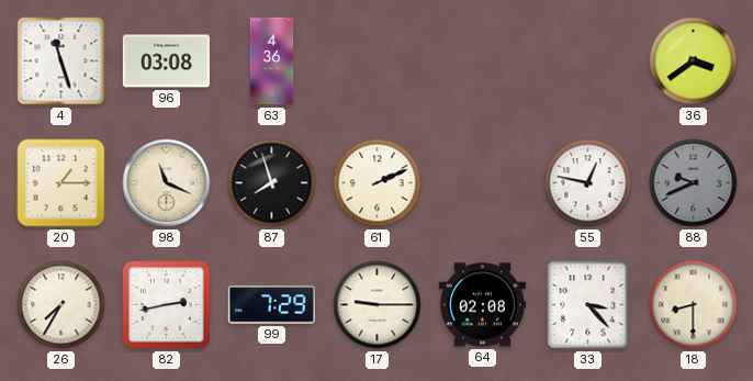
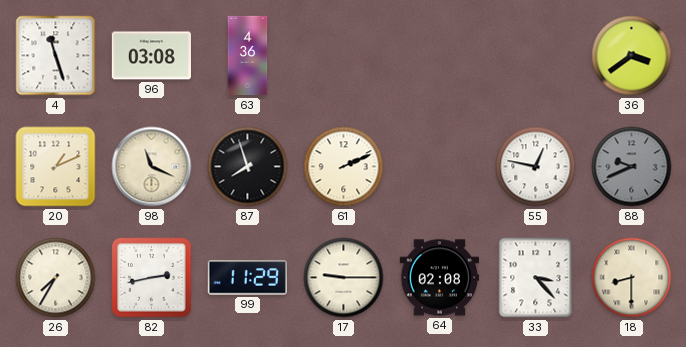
20: 1:15 -> 1:11 (56, 167)
99: 7:29 -> 11:29 (247, 278)
